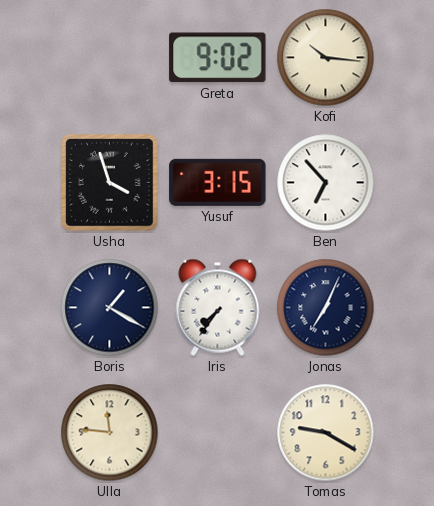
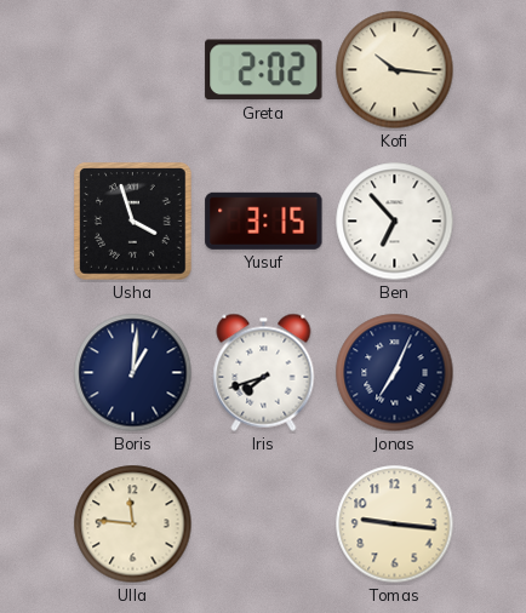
Greta: 9:02 -> 2:02 (264, 70)
Boris: 1:20 -> 1:01 (133, 373)
Iris: 7:36 -> 7:42 (264, 372)
Tomas: 9:20 -> 9:16 (395, 525)
